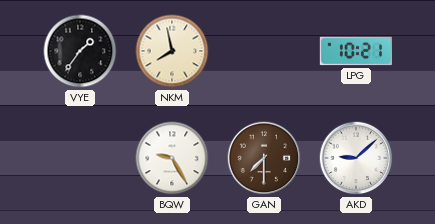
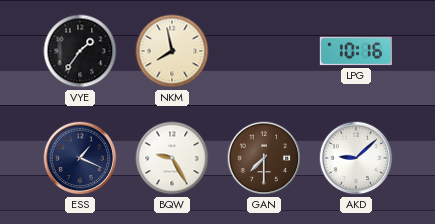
LPG: 10:21 -> 10:16 (356, 51)
ESS: none -> 1:19 (80, 158)
